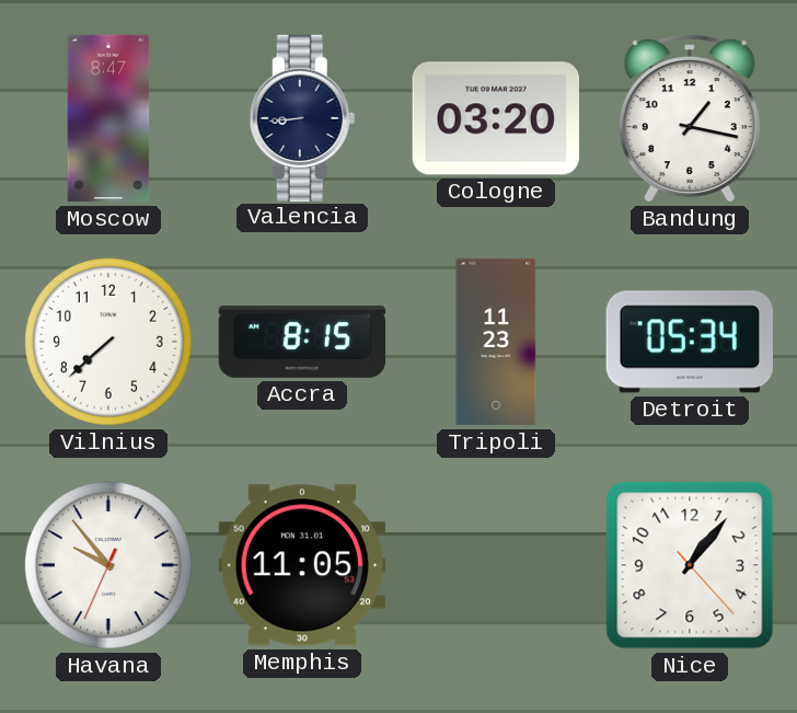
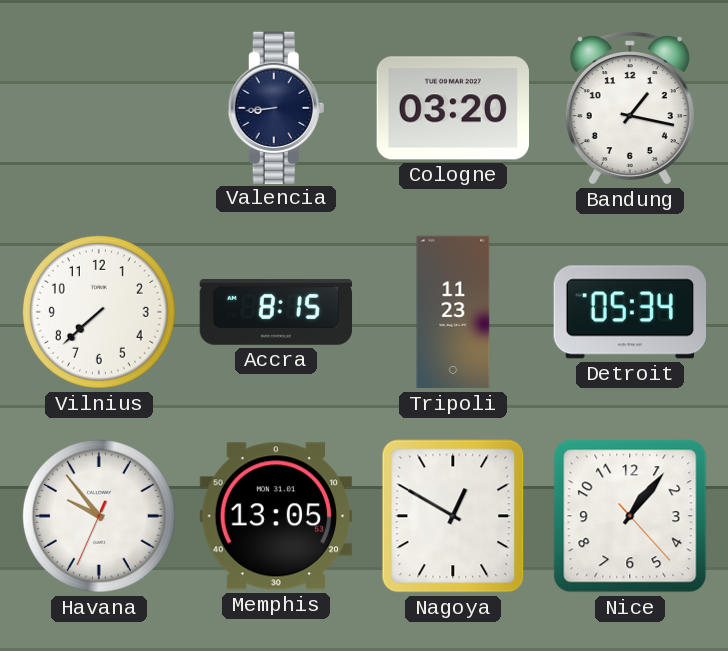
Moscow: 8:47 -> none (108, 118)
Memphis: 11:05 -> 13:05 (275, 516)
Nagoya: none -> 12:50 (453, 516)
